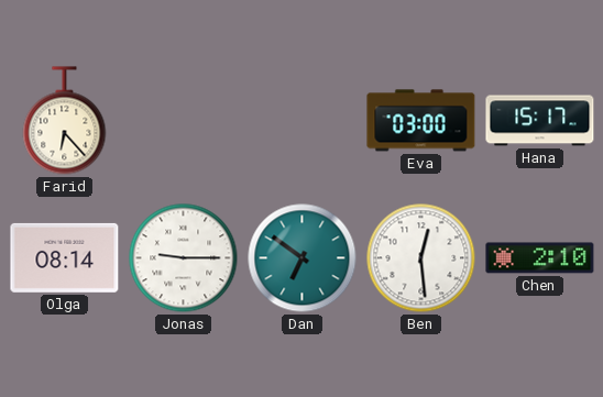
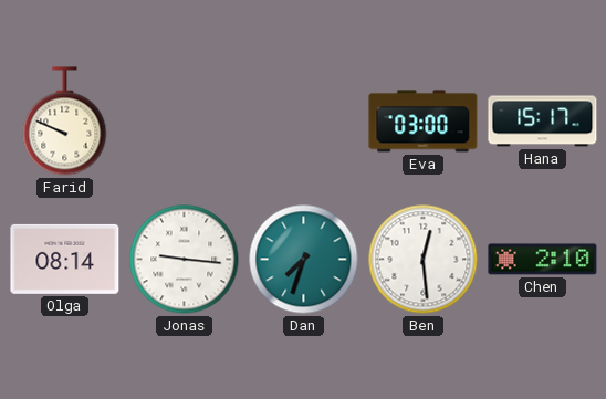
Farid: 6:23 -> 9:49 (65, 122)
Jonas: 9:15 -> 9:16 (185, 260)
Dan: 6:51 -> 7:33 (304, 260)
